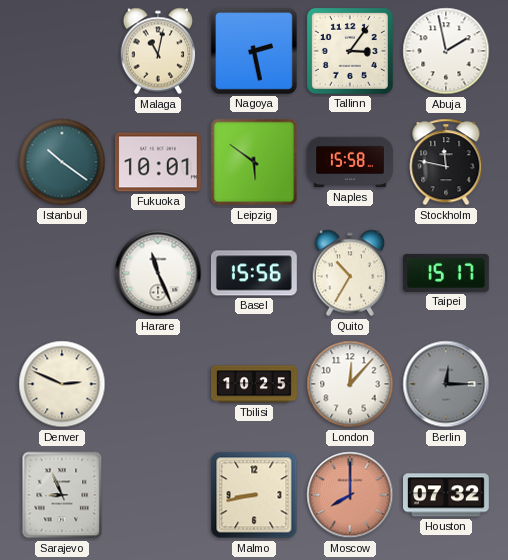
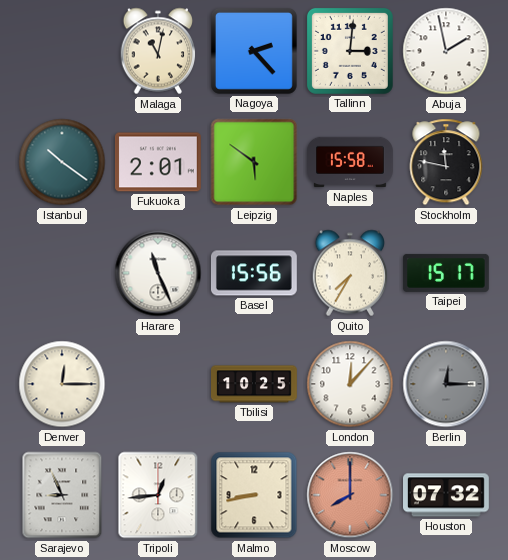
Nagoya: 2:28 -> 2:23 (254, 51)
Tallinn: 3:06 -> 3:01 (350, 51)
Fukuoka: 10:01 -> 2:01 (158, 162)
Quito: 10:35 -> 7:35 (350, 273)
Denver: 2:49 -> 12:15 (62, 384)
Tripoli: none -> 12:44 (158, 495)
